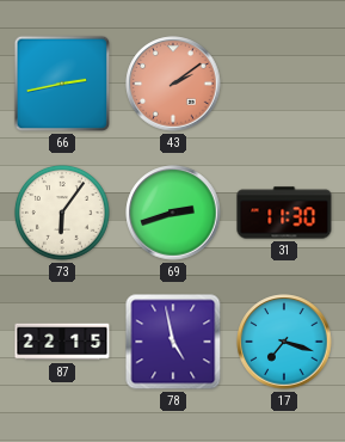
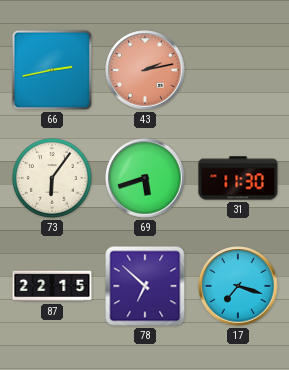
43: 2:09 -> 2:13 (145, 70)
69: 2:42 -> 5:42 (145, 178)
78: 4:58 -> 6:52 (145, 286)
